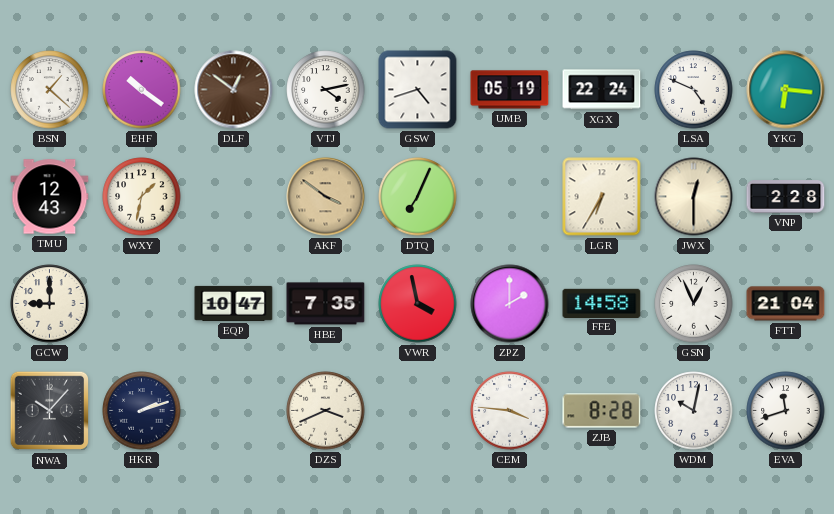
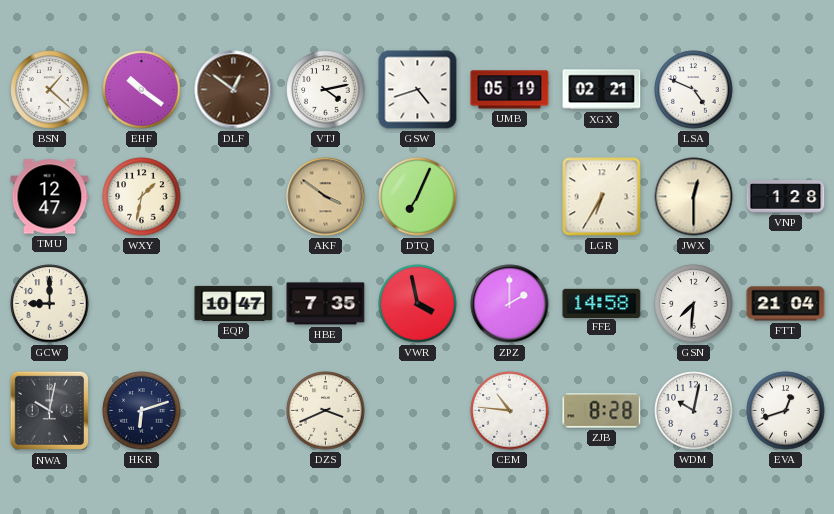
XGX: 22:24 -> 02:21 (602, 90)
YKG: 6:16 -> none (786, 90)
TMU: 12:43 -> 12:47 (50, 197)
VNP: 2:28 -> 1:28 (786, 197)
GSN: 12:56 -> 7:31 (694, 304)
NWA: 10:07 -> 10:02 (50, 411)
HKR: 2:12 -> 6:12 (142, 411)
CEM: 3:46 -> 10:46 (510, 411)
EVA: 11:42 -> 12:42 (786, 411)
